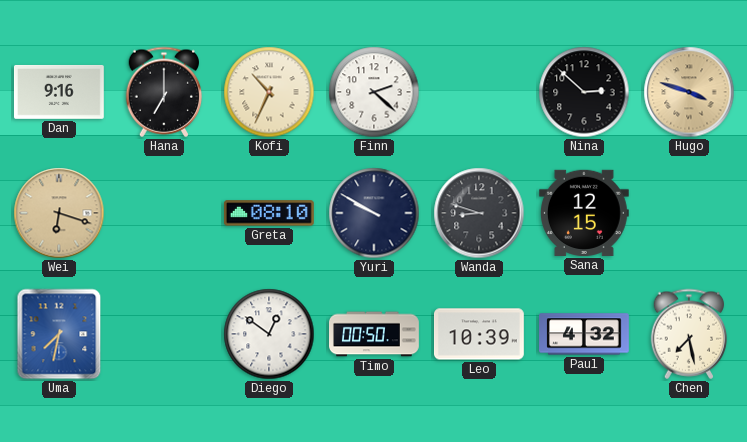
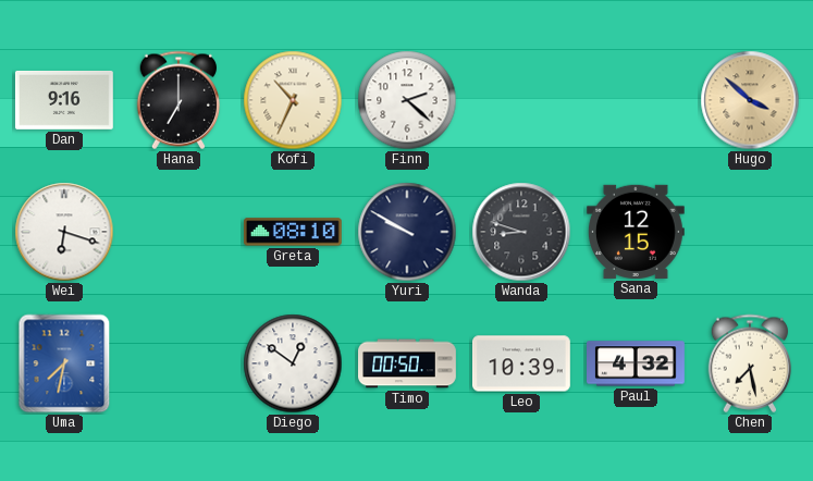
Nina: 2:52 -> none (584, 92)
Hugo: 3:48 -> 3:52 (750, 100)
Wei dial: champagne -> white (64, 232)
